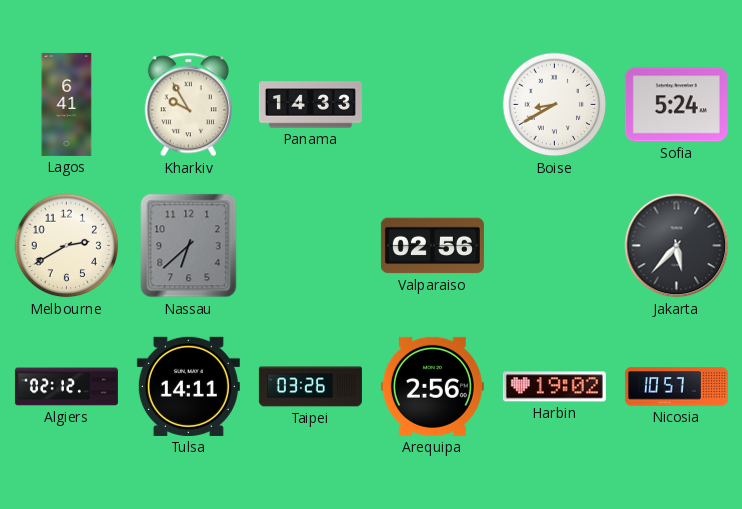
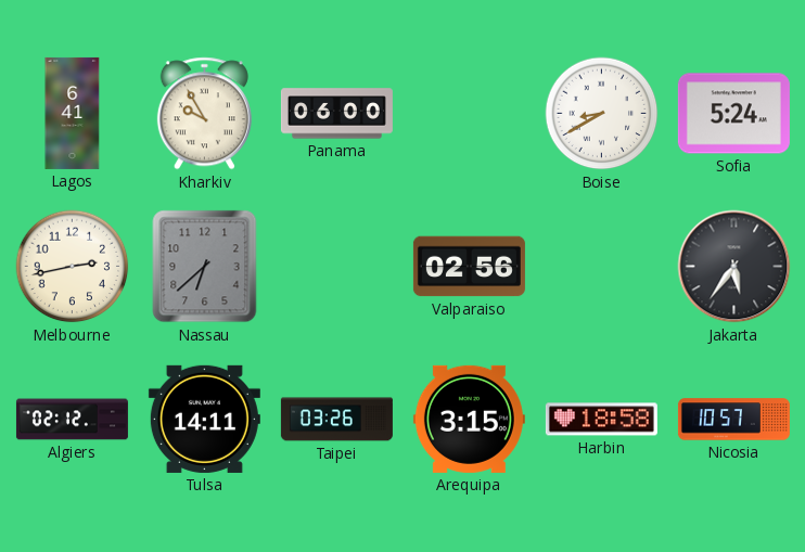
Panama: 14:33 -> 06:00 (336, 114)
Melbourne: 2:40 -> 2:43 (73, 267)
Jakarta: 5:37 -> 5:36 (734, 267)
Arequipa: 2:56 -> 3:15 (469, 419)
Harbin: 19:02 -> 18:58 (601, 420)
